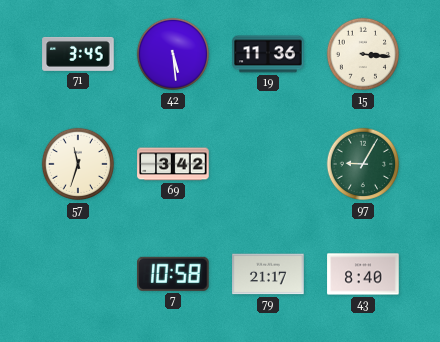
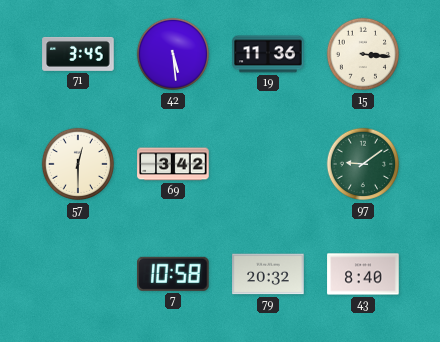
57: 11:33 -> 12:30 (78, 164)
97: 9:05 -> 9:09 (363, 164)
79: 21:17 -> 20:32 (268, 274)
